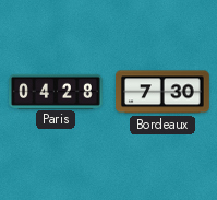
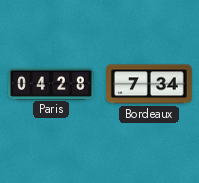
Bordeaux: 7:30 -> 7:34 (150, 84)
